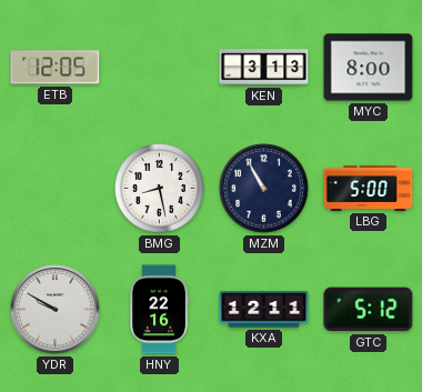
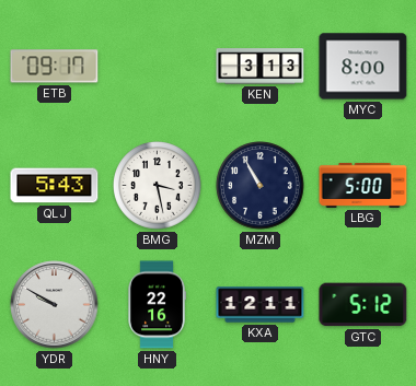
ETB: 12:05 -> 09:17 (55, 67)
QLJ: none -> 5:43 (55, 186)
BMG: 8:28 -> 3:28 (158, 186)
